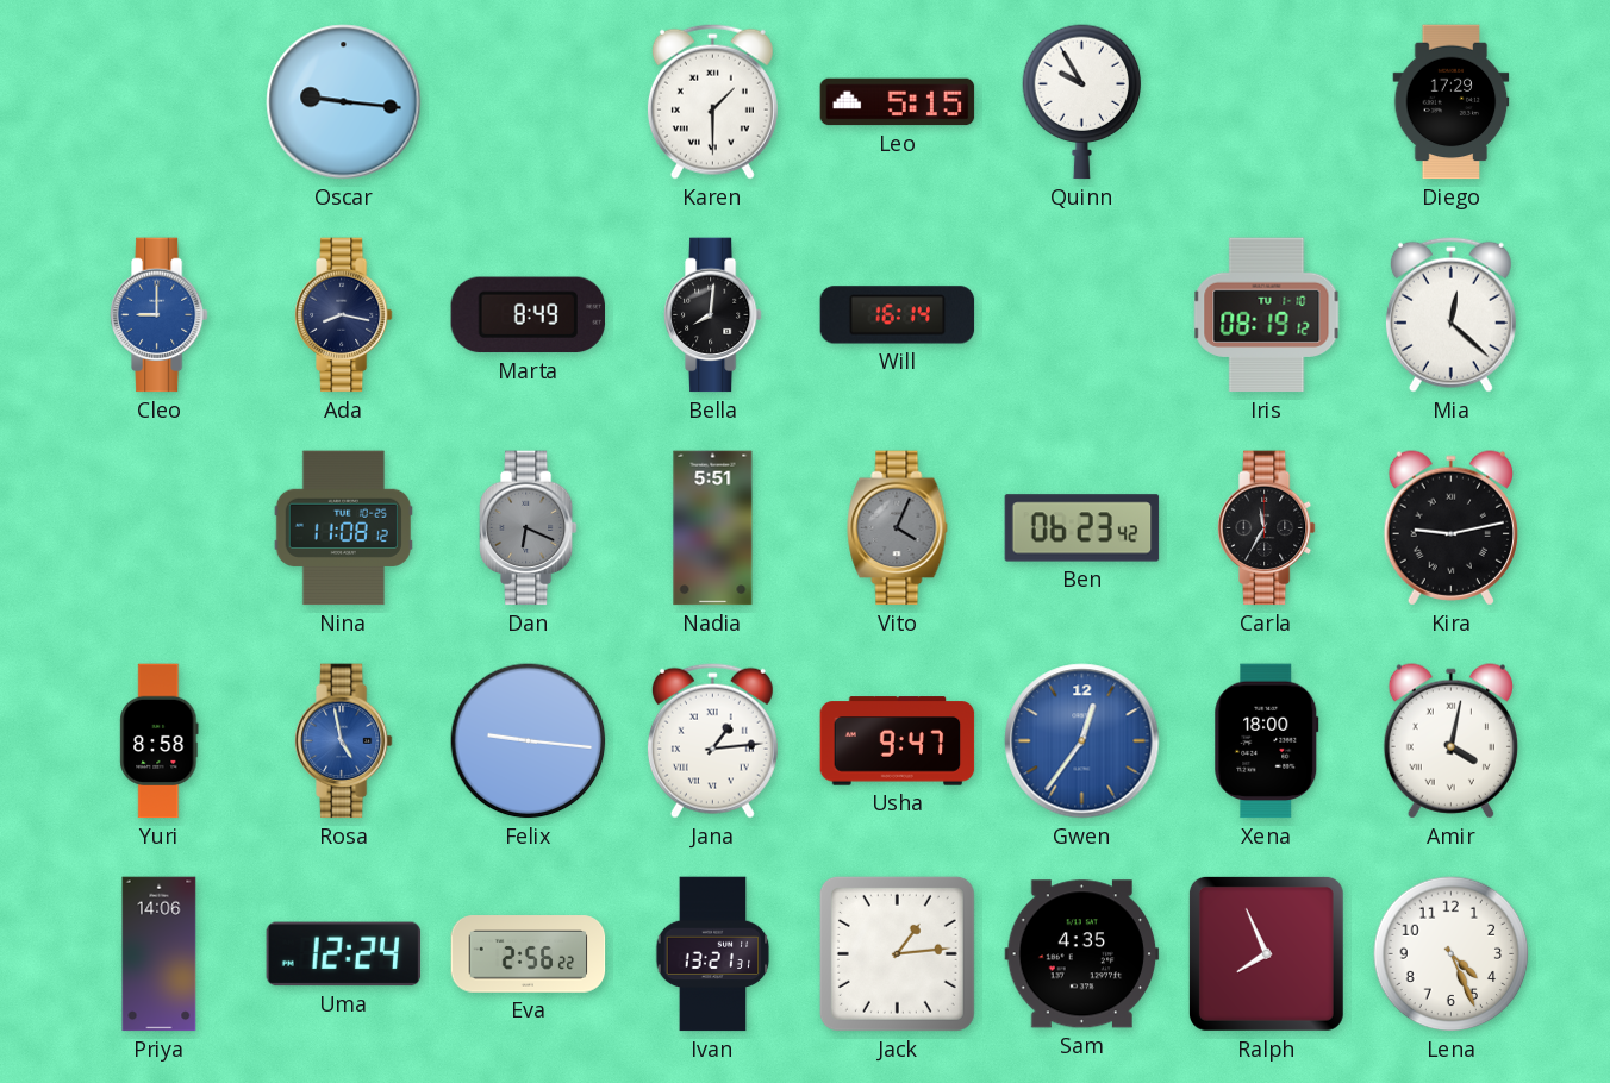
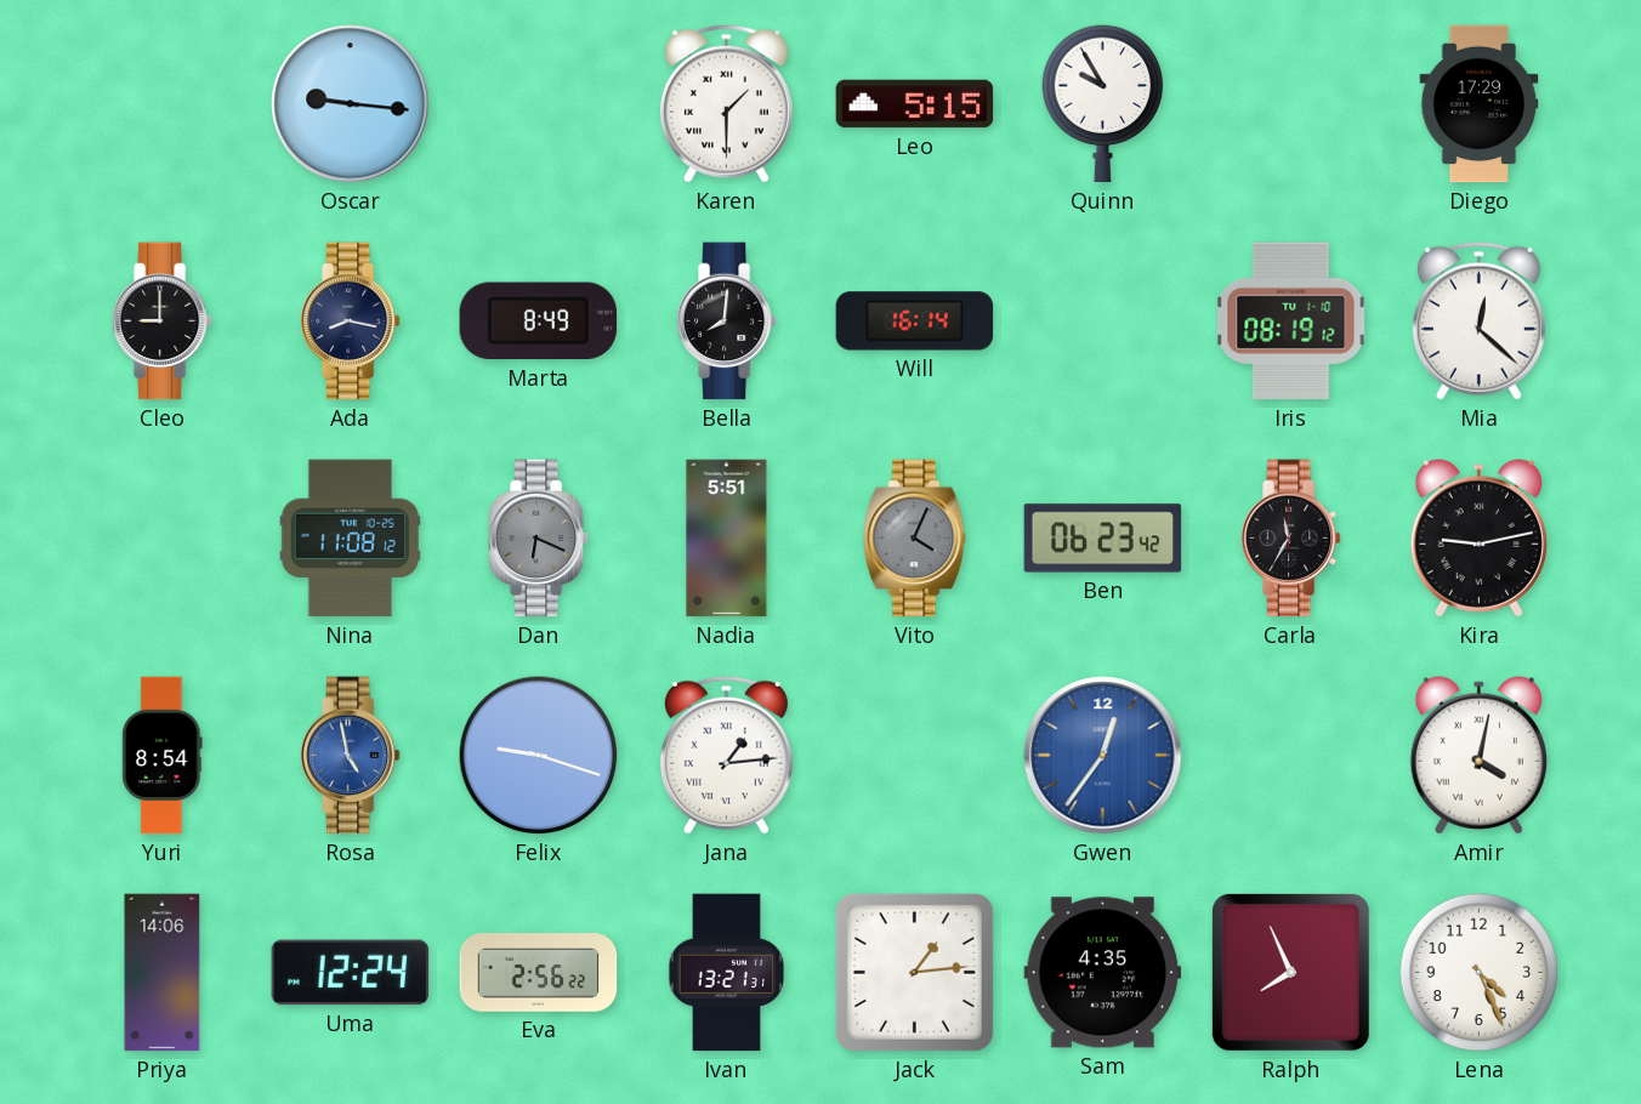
Cleo dial: blue -> black (161, 321)
Yuri: 8:58 -> 8:54 (163, 756)
Felix: 9:16 -> 9:18 (539, 756)
Usha: 9:47 -> none (898, 741)
Xena: 18:00 -> none (1267, 741)
